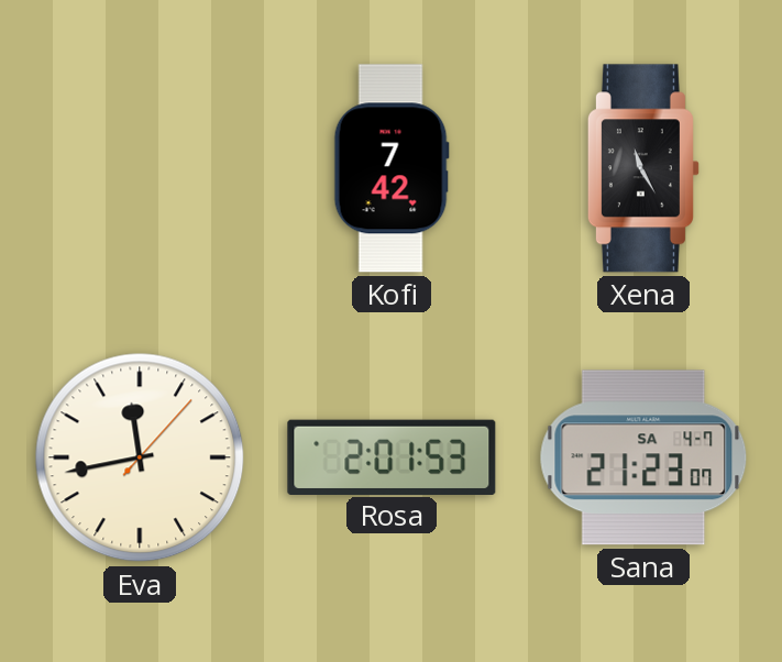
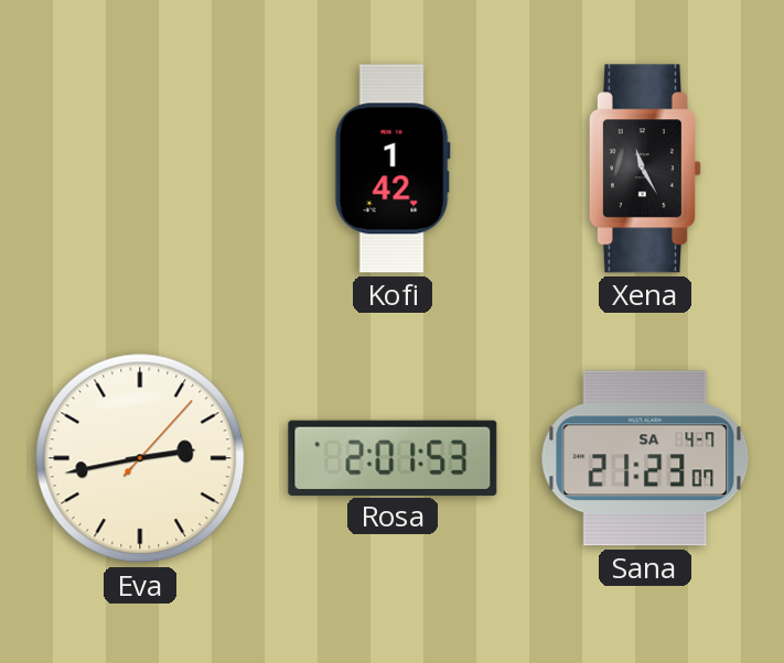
Kofi: 7:42 -> 1:42 (393, 169)
Eva: 11:43 -> 2:43 (140, 458)
